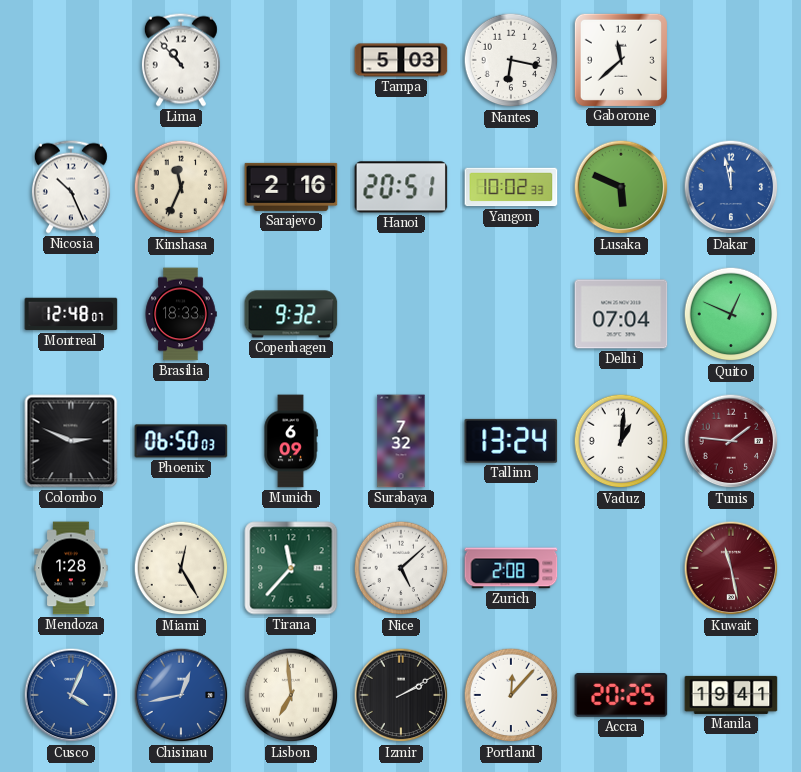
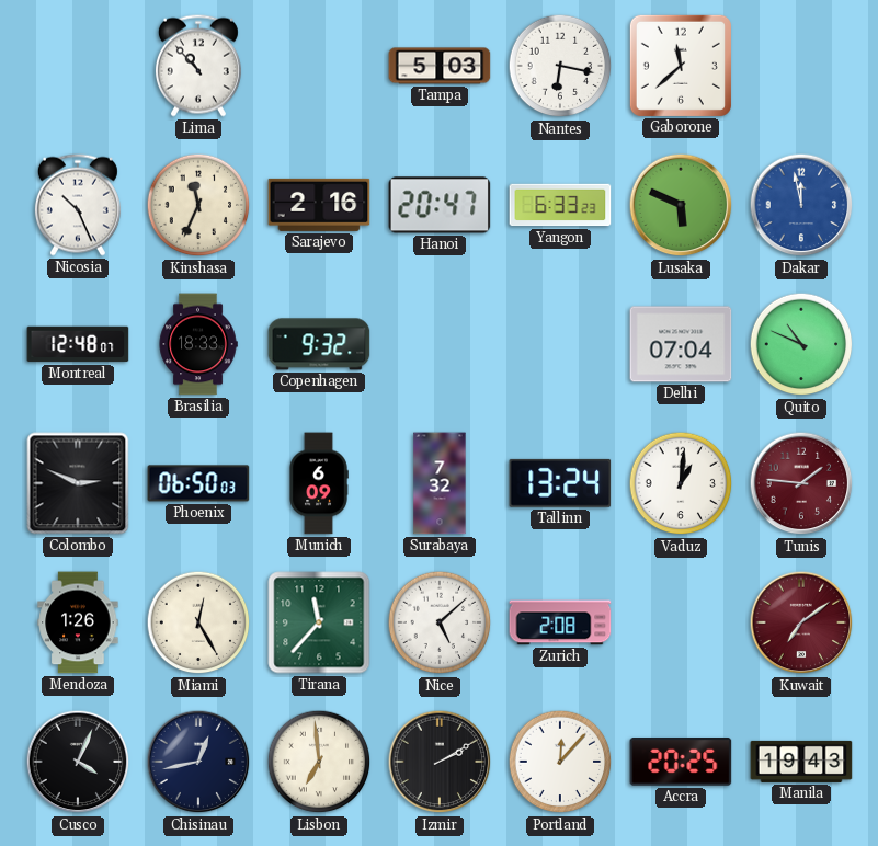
Hanoi: 20:51 -> 20:47 (440, 205)
Yangon: 10:02 -> 6:33 (560, 205)
Quito: 12:49 -> 10:49 (801, 344)
Mendoza: 1:28 -> 1:26 (78, 622)
Kuwait: 11:28 -> 7:09 (801, 622)
Cusco dial: blue -> black (78, 762)
Chisinau dial: blue -> navy (198, 762)
Manila: 19:41 -> 19:43 (801, 762)
